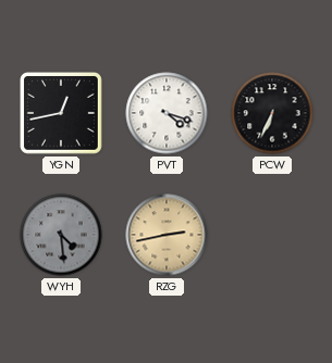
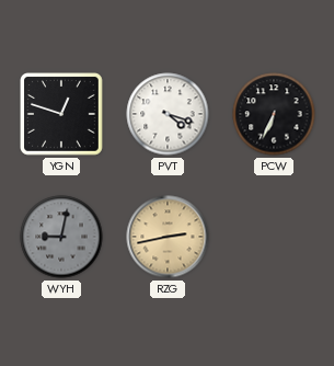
YGN: 12:43 -> 12:48 (62, 115)
WYH: 4:29 -> 9:02 (61, 237)
